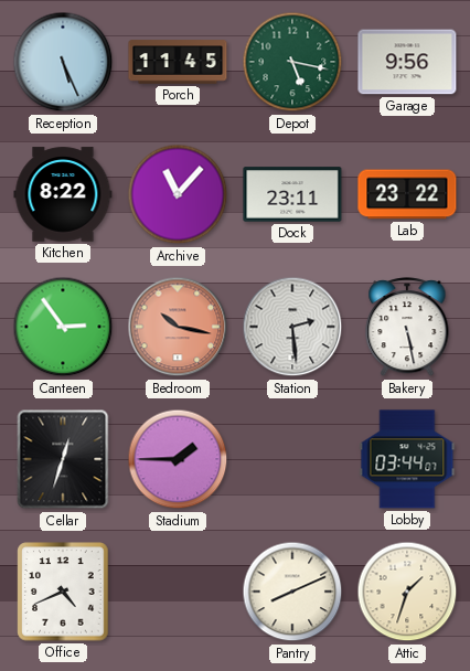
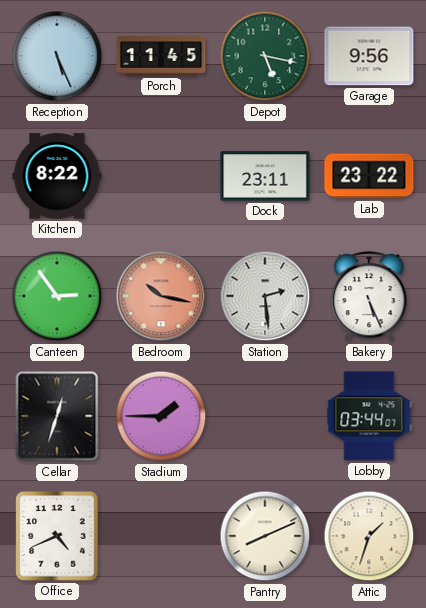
Archive: 11:07 -> none (178, 194)
Bakery: 5:28 -> 5:26 (369, 297)
